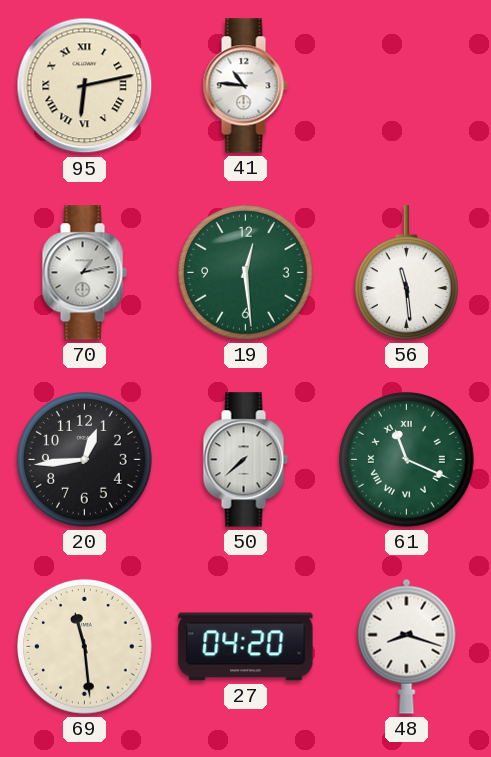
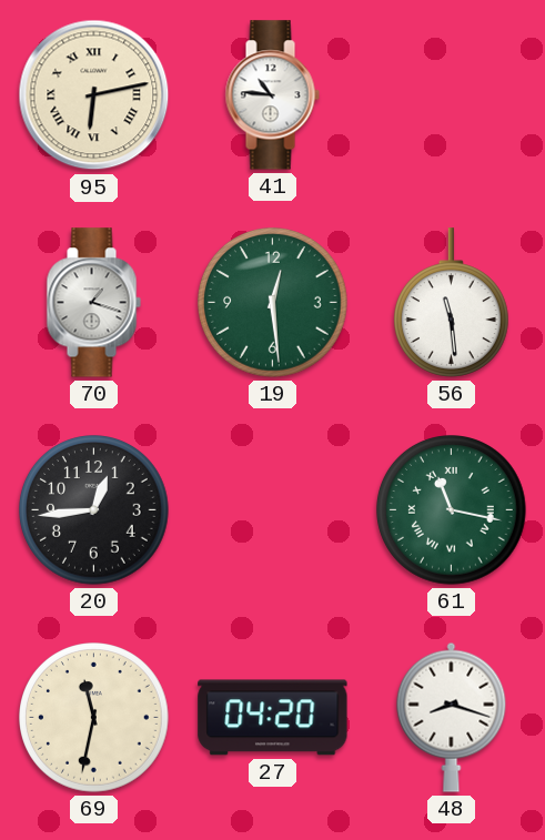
70: 1:13 -> 1:18 (93, 303)
50: 7:38 -> none (245, 460)
61: 11:19 -> 11:17 (452, 510)
69: 11:29 -> 11:32 (94, 718)
